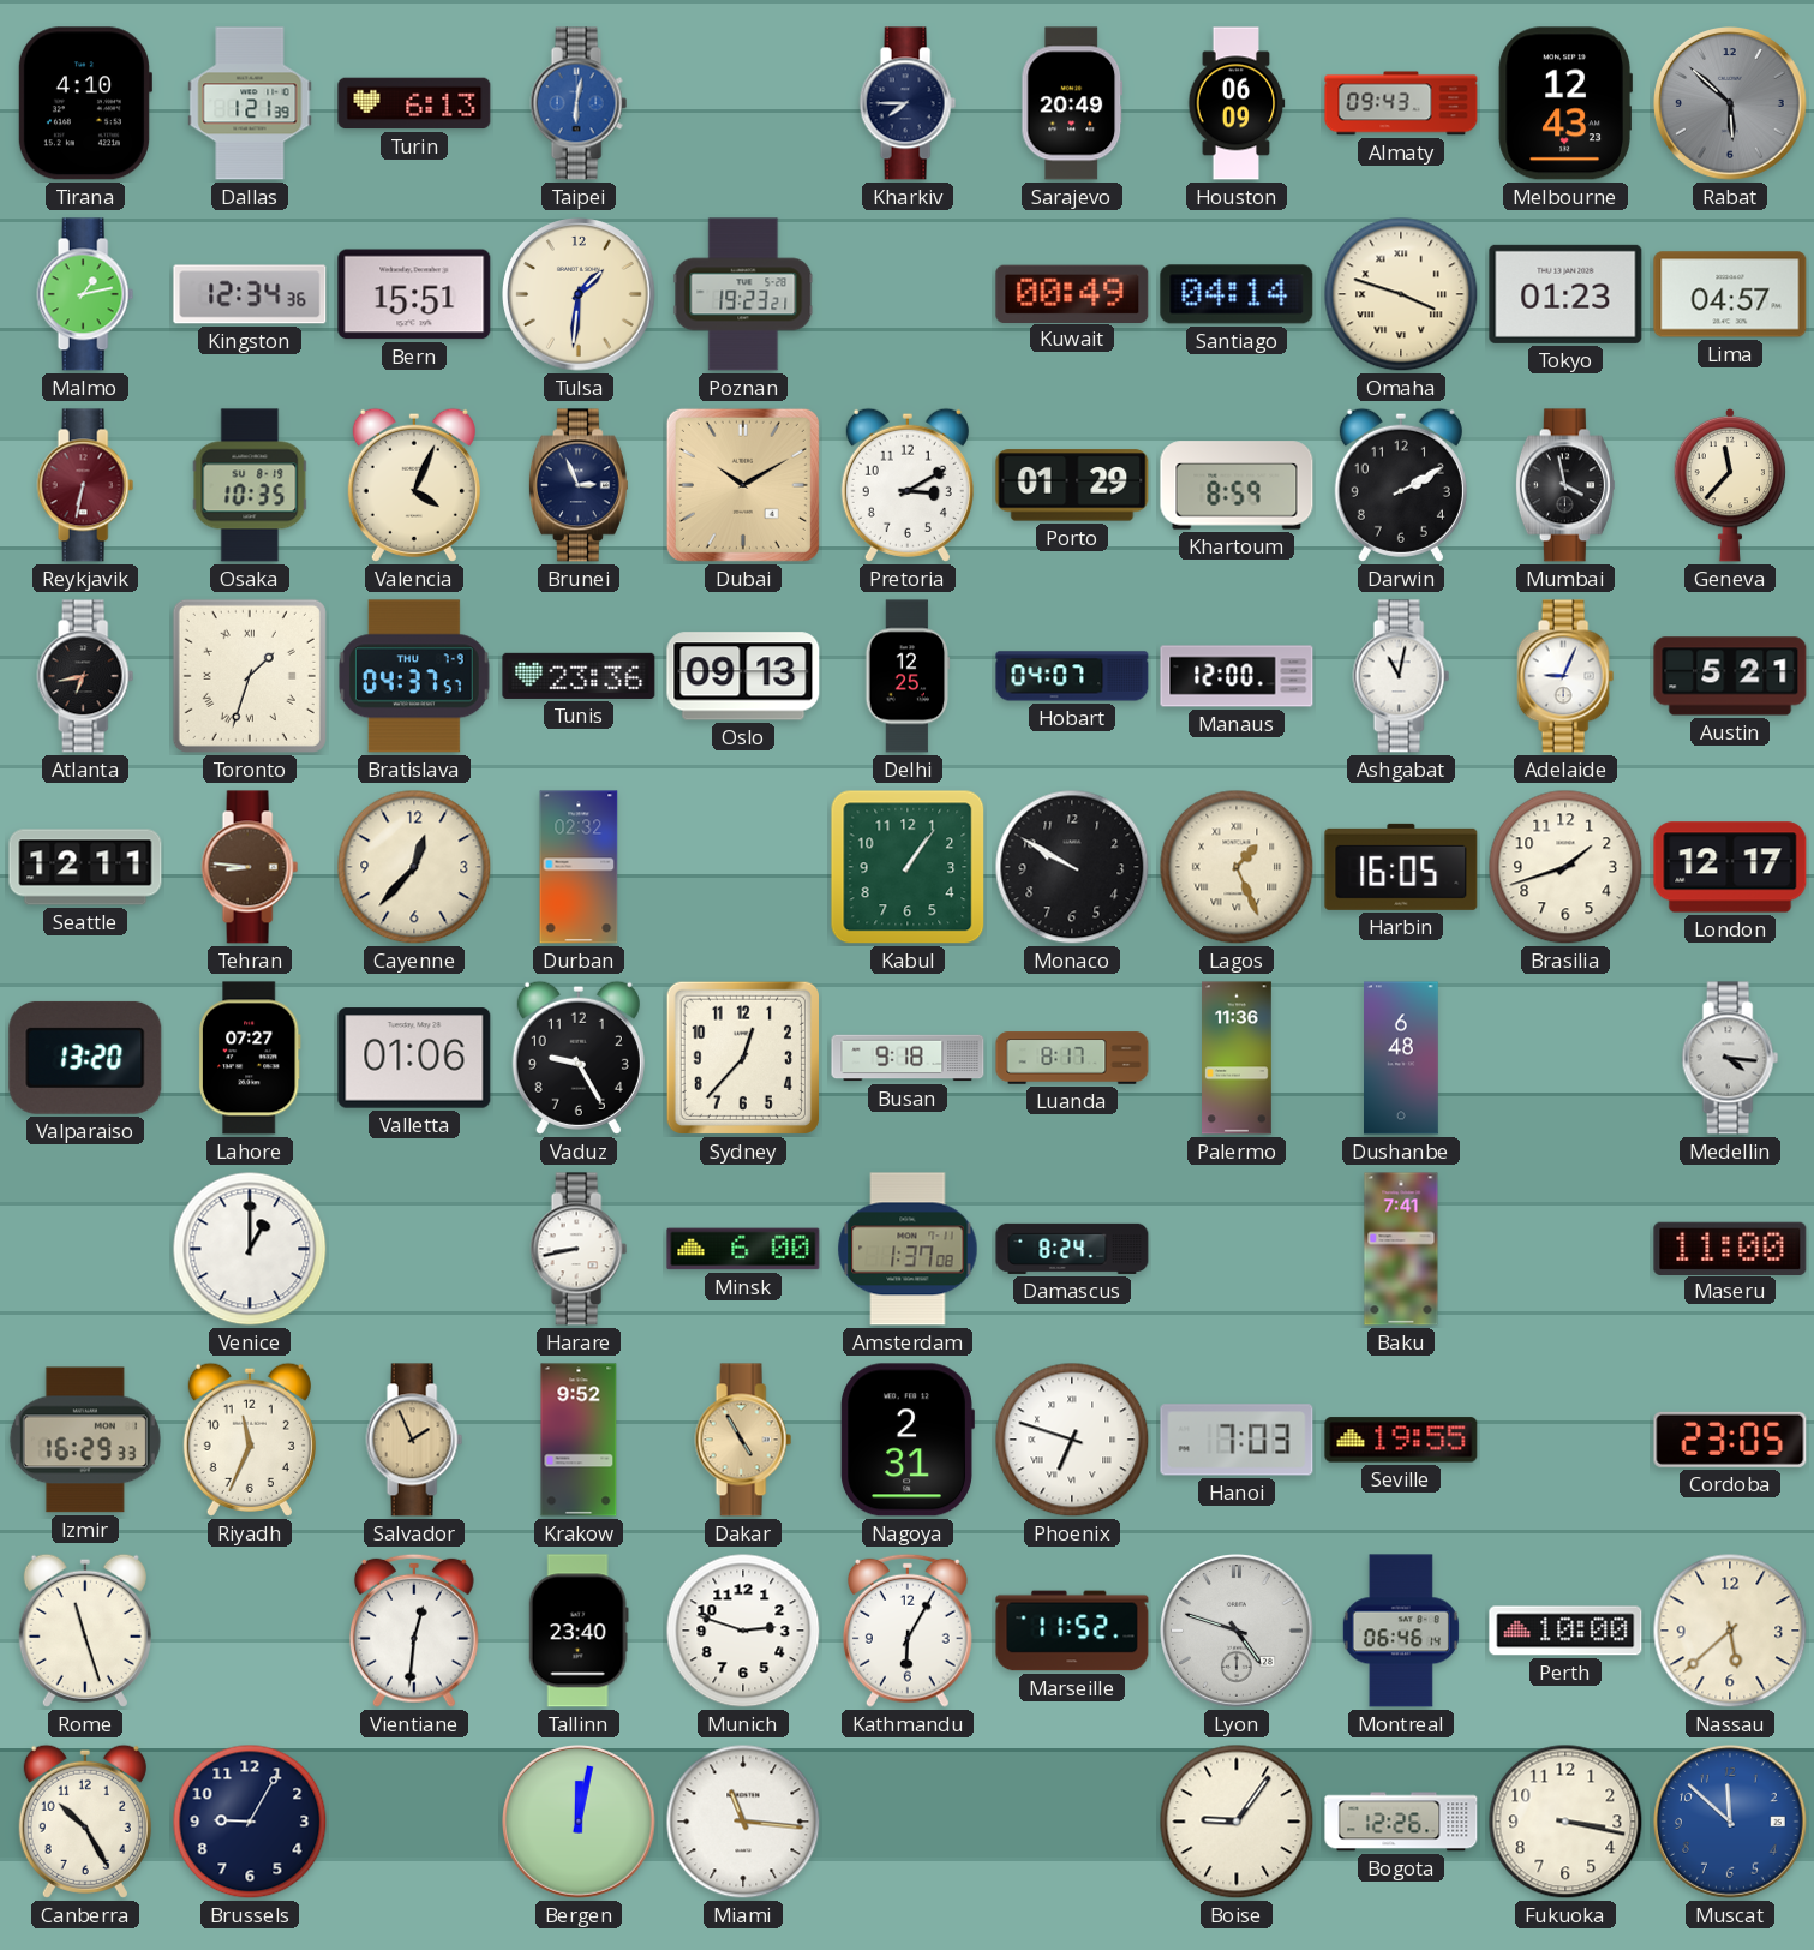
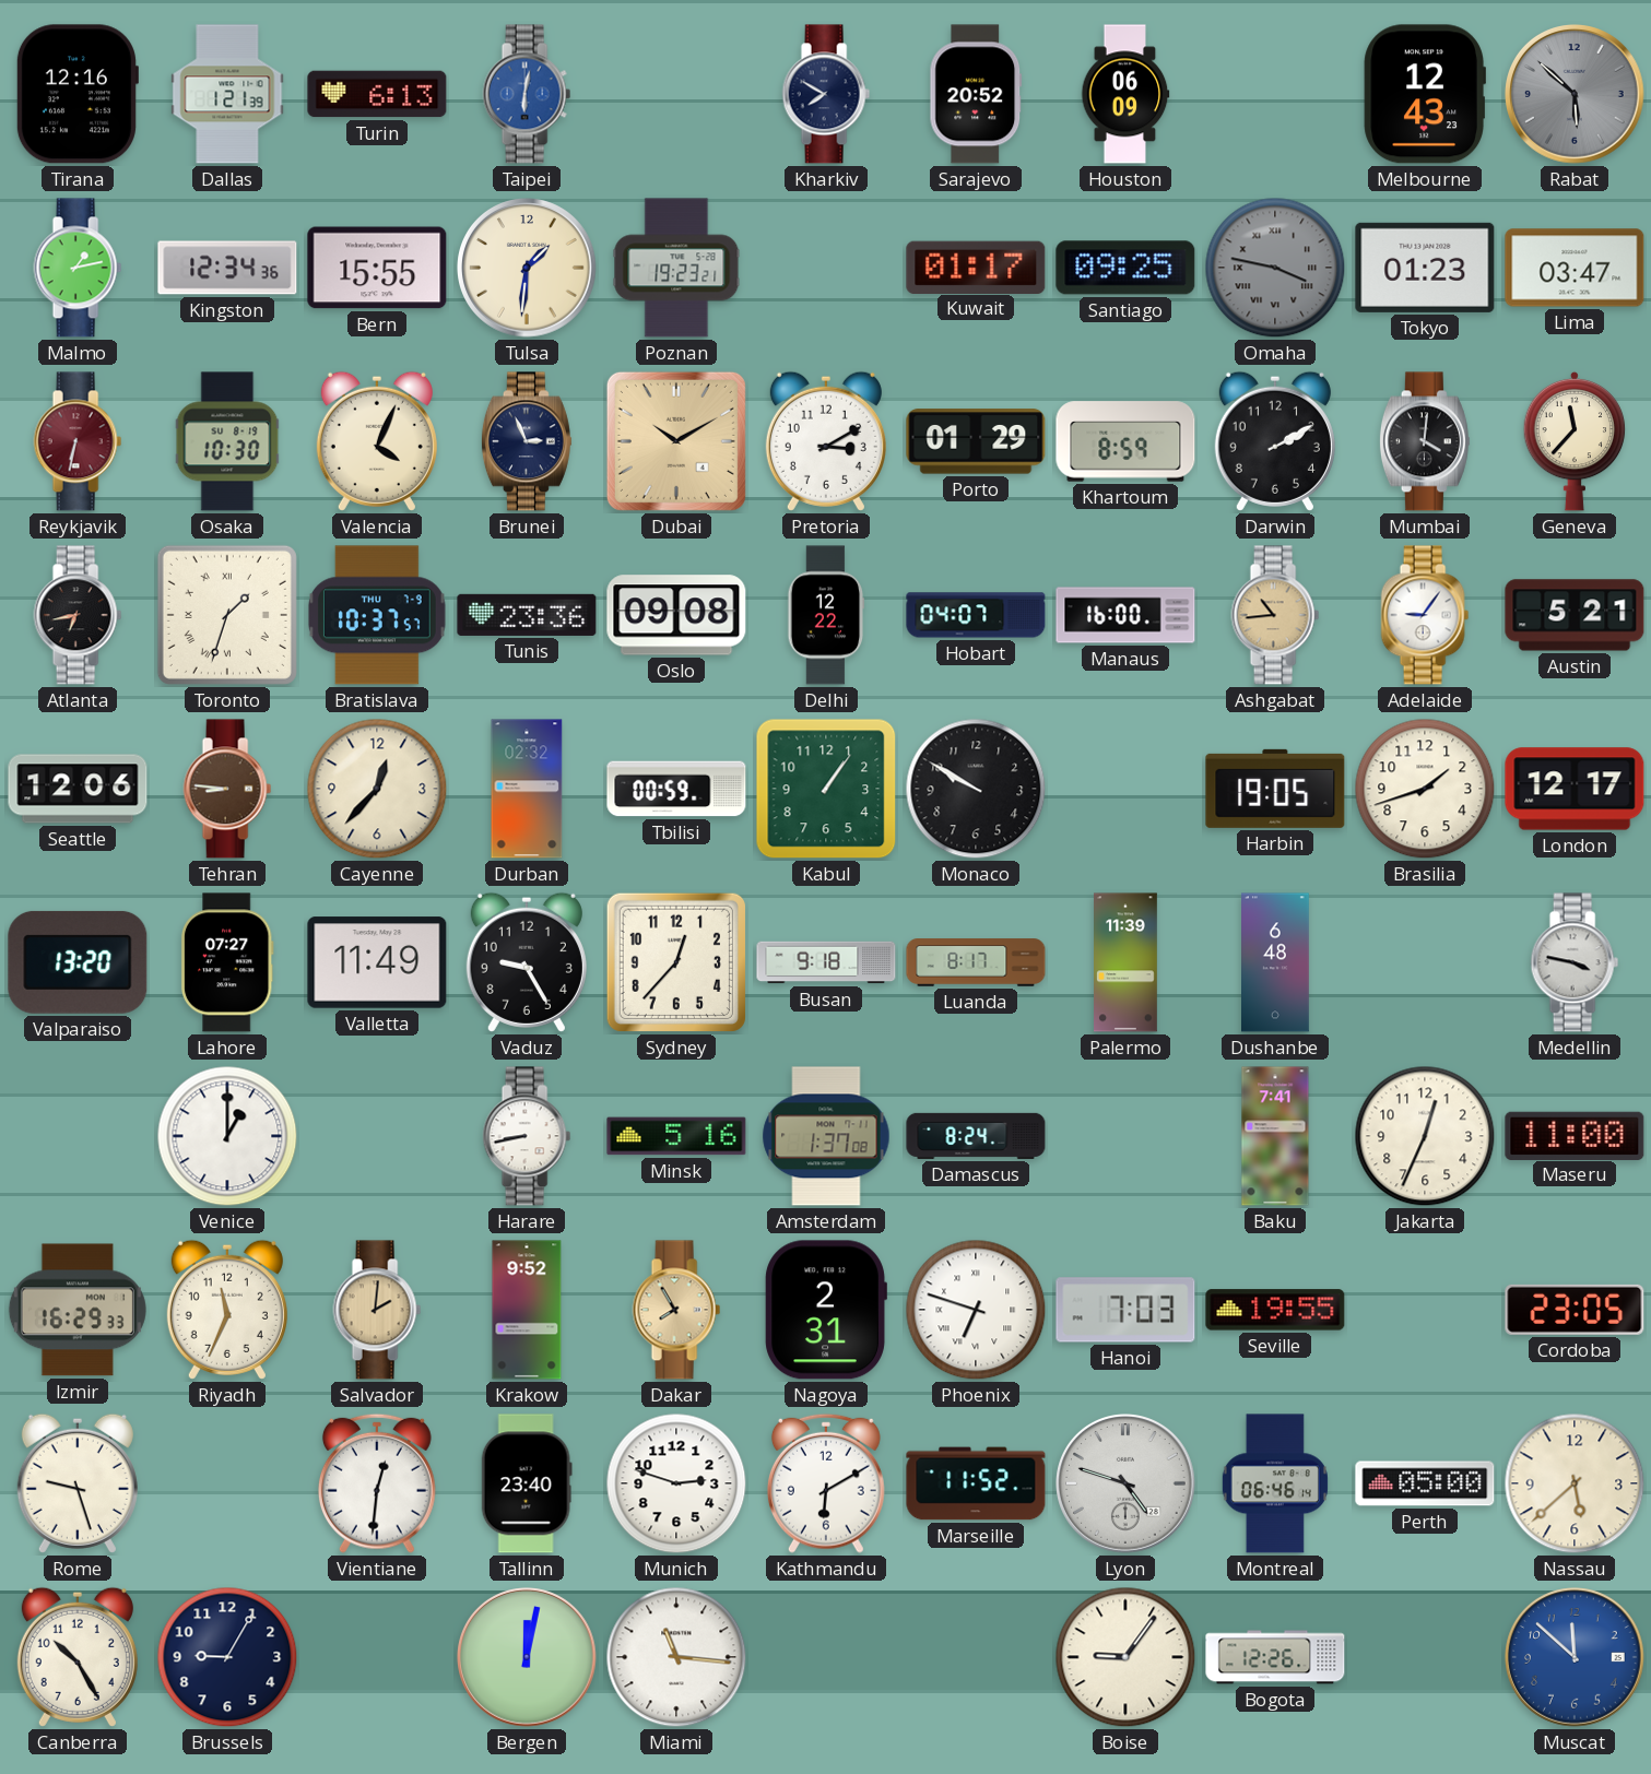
Tirana: 4:10 -> 12:16 (76, 94)
Kharkiv: 7:45 -> 7:50 (826, 94)
Sarajevo: 20:49 -> 20:52 (976, 94)
Almaty: 09:43 -> none (1401, 103)
Bern: 15:51 -> 15:55 (377, 268)
Kuwait: 00:49 -> 01:17 (976, 267)
Santiago: 04:14 -> 09:25 (1125, 268)
Omaha: 3:48 -> 3:47 (1275, 268)
Omaha dial: cream -> grey (1275, 268)
Lima: 04:57 -> 03:47 (1575, 268)
Osaka: 10:35 -> 10:30 (227, 441)
Mumbai: 3:58 -> 4:01 (1425, 441)
Bratislava: 04:37 -> 10:37 (377, 615)
Oslo: 09:13 -> 09:08 (676, 615)
Delhi: 12:25 -> 12:22 (826, 615)
Manaus: 12:00 -> 16:00 (1125, 615)
Ashgabat: 11:02 -> 10:44 (1275, 615)
Ashgabat dial: white -> champagne (1275, 615)
Adelaide: 9:04 -> 9:06 (1425, 615)
Seattle: 12:11 -> 12:06 (78, 789)
Tbilisi: none -> 00:59 (676, 789)
Lagos: 1:26 -> none (1237, 867)
Harbin: 16:05 -> 19:05 (1275, 789)
Valletta: 01:06 -> 11:49 (377, 962)
Palermo: 11:36 -> 11:39 (1127, 962)
Medellin: 4:16 -> 3:47 (1575, 962)
Minsk: 6:00 -> 5:16 (676, 1136)
Jakarta: none -> 12:34 (1425, 1136)
Salvador: 1:56 -> 2:01 (377, 1310)
Dakar: 4:55 -> 7:55 (676, 1310)
Rome: 11:27 -> 9:27 (78, 1483)
Kathmandu: 6:05 -> 6:10 (826, 1483)
Perth: 10:00 -> 05:00 (1425, 1483)
Fukuoka: 3:17 -> none (1565, 1822)
